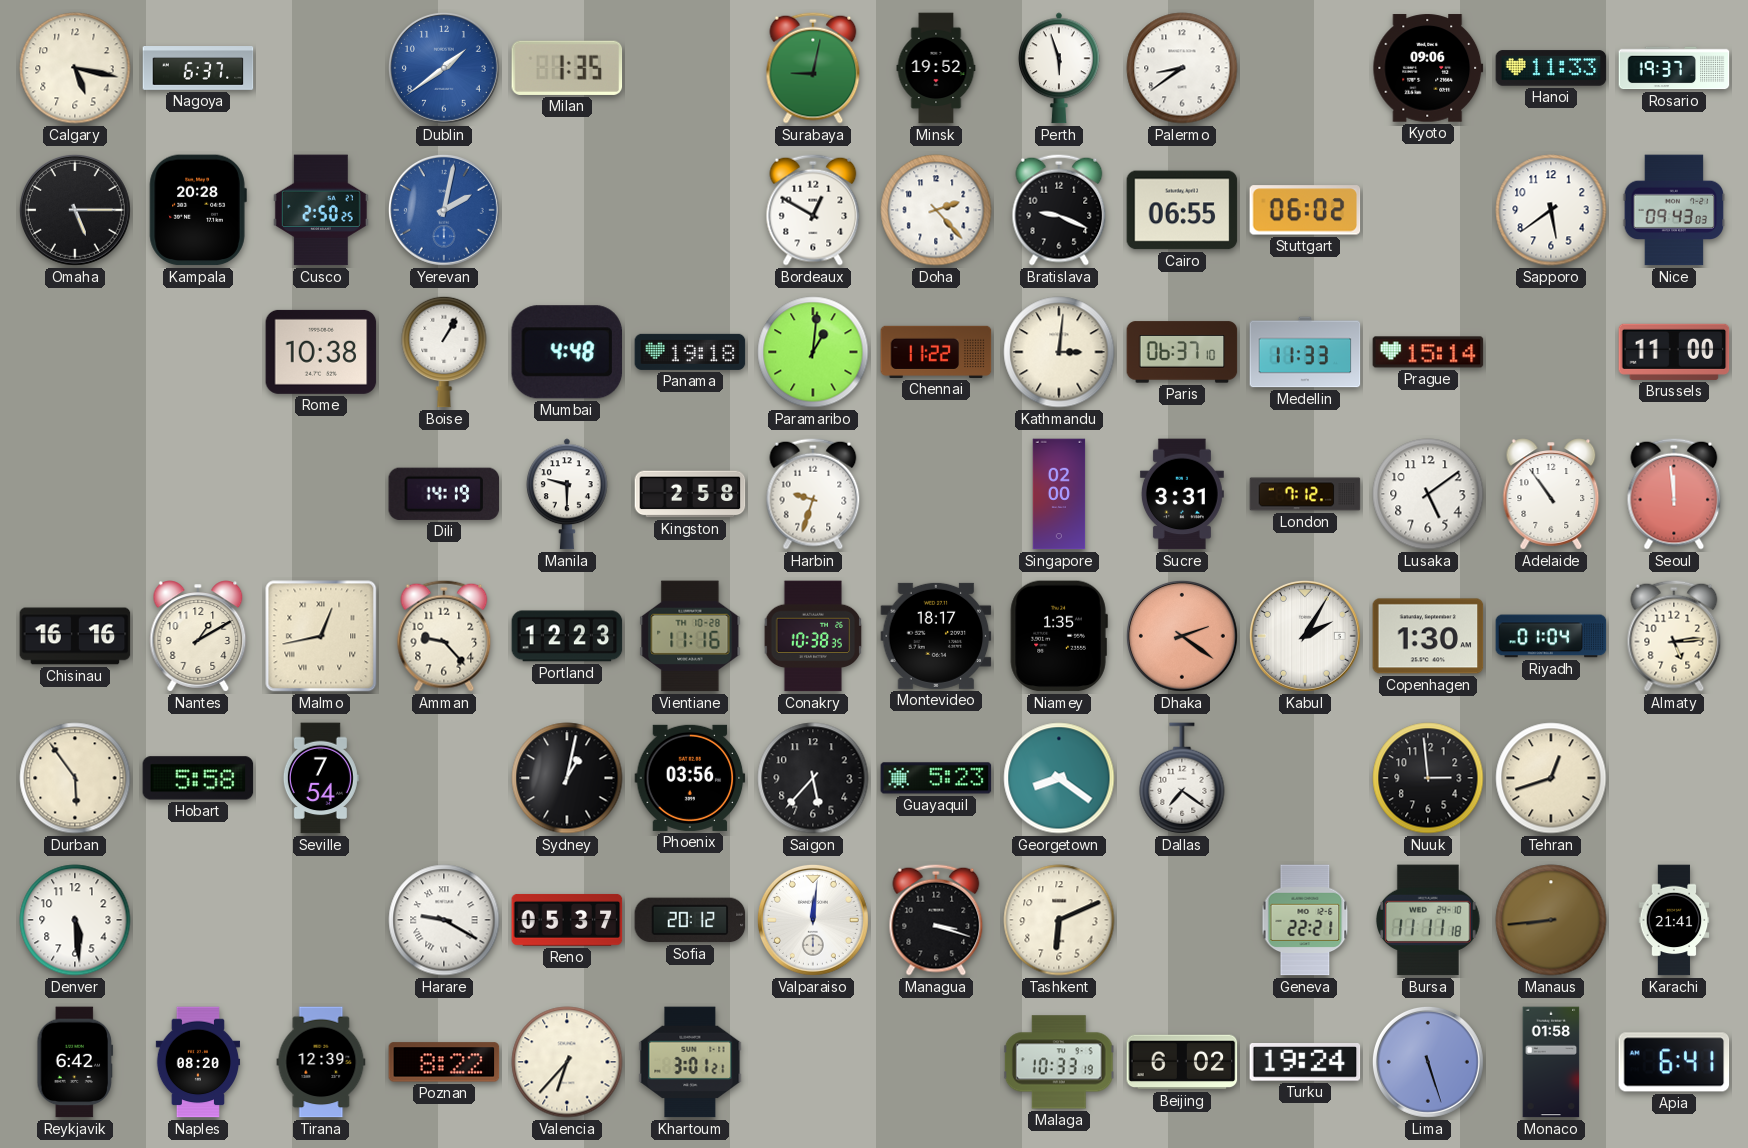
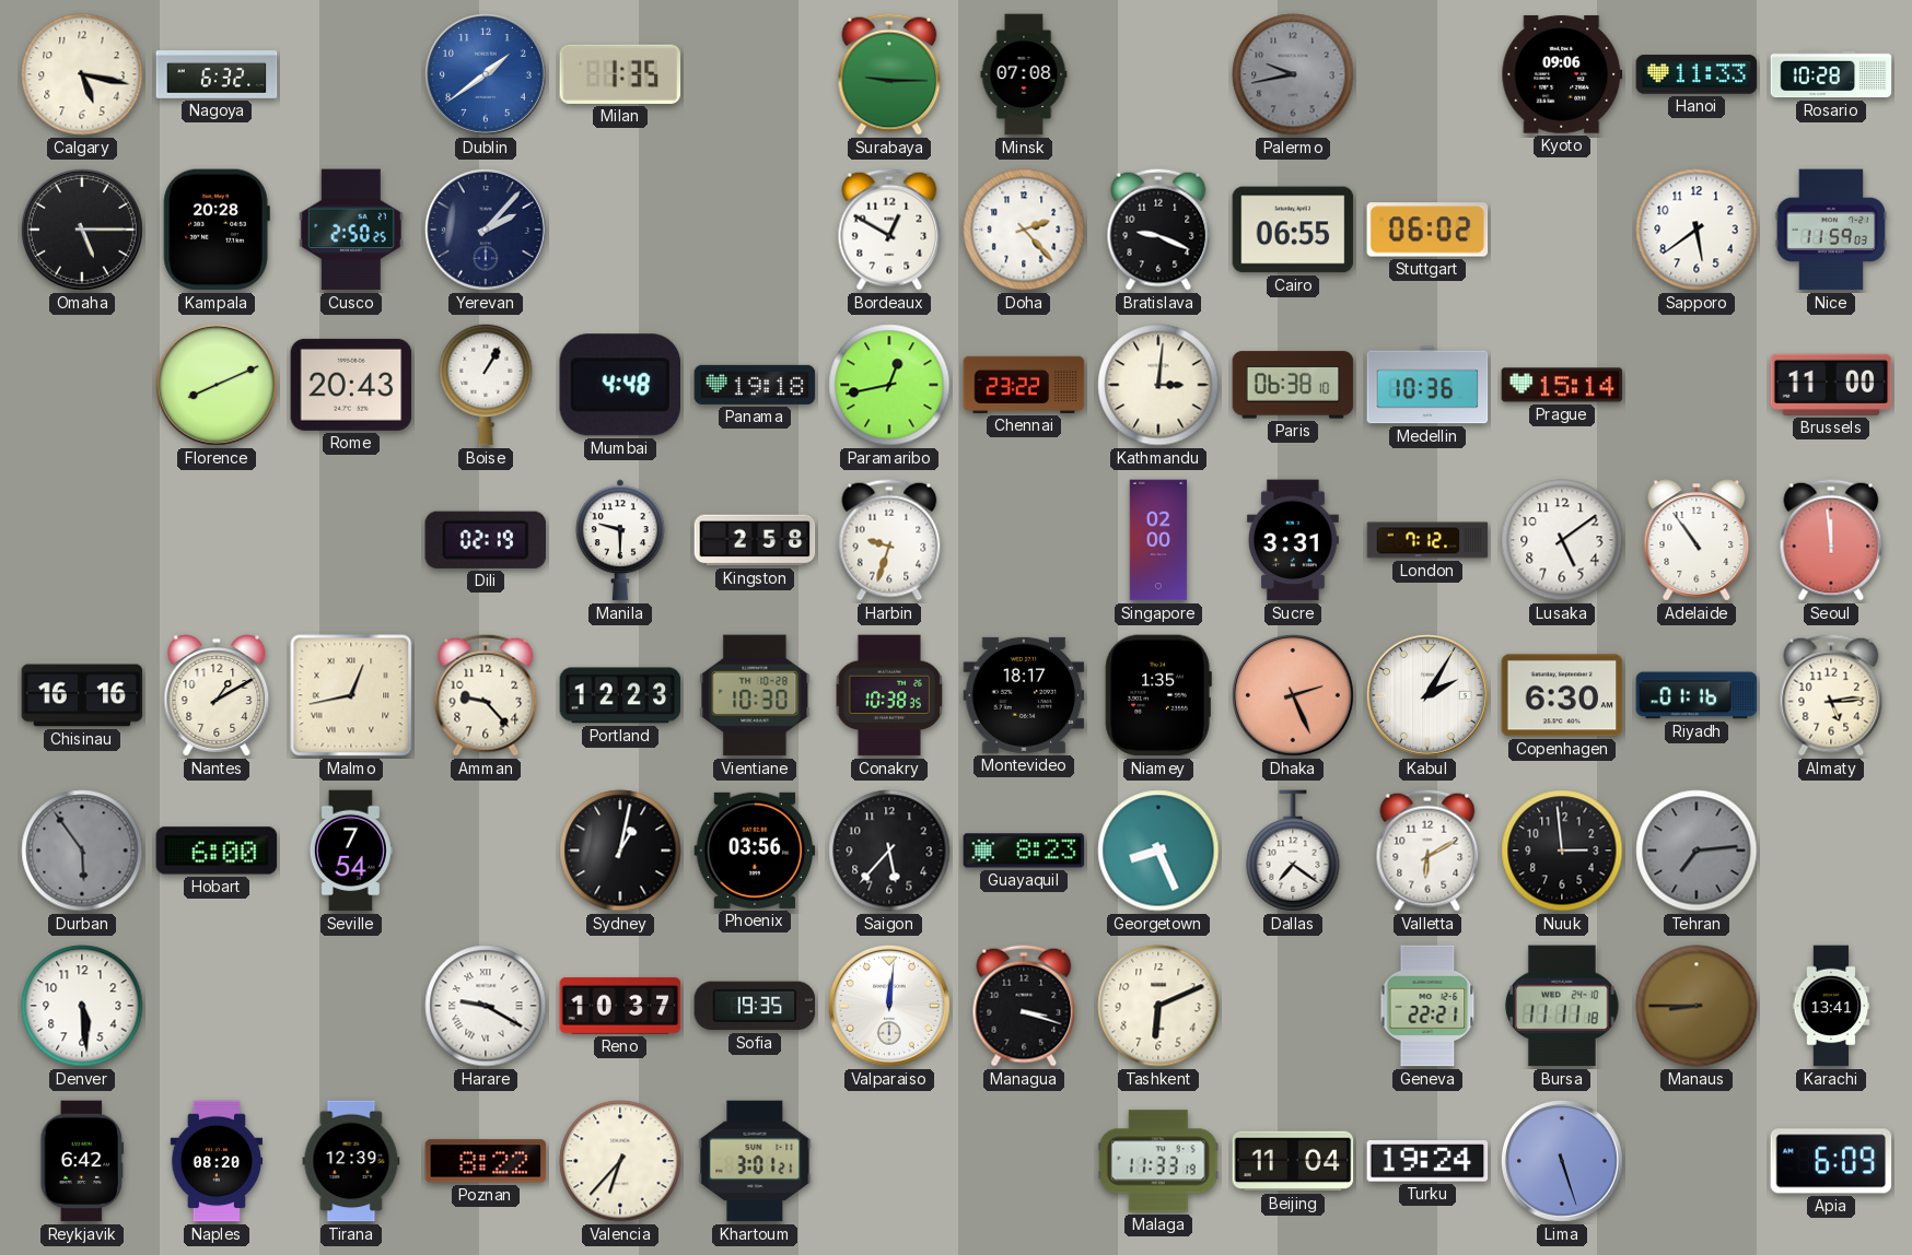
Nagoya: 6:37 -> 6:32 (217, 75)
Surabaya: 9:02 -> 9:15 (889, 74)
Minsk: 19:52 -> 07:08 (1024, 74)
Perth: 5:57 -> none (1059, 68)
Palermo: 8:39 -> 9:43 (1293, 74)
Palermo dial: white -> grey (1293, 74)
Rosario: 19:37 -> 10:28 (1831, 74)
Yerevan: 2:02 -> 2:07 (486, 230)
Yerevan dial: blue -> navy (486, 230)
Nice: 09:43 -> 11:59 (1831, 230)
Florence: none -> 8:11 (217, 385)
Rome: 10:38 -> 20:43 (351, 385)
Paramaribo: 1:01 -> 12:43 (889, 385)
Chennai: 11:22 -> 23:22 (1024, 385)
Paris: 06:37 -> 06:38 (1293, 385)
Medellin: 11:33 -> 10:36 (1427, 385)
Dili: 14:19 -> 02:19 (486, 540)
Vientiane: 11:16 -> 10:30 (755, 695)
Dhaka: 2:21 -> 2:26 (1293, 695)
Copenhagen: 1:30 -> 6:30 (1562, 695)
Riyadh: 01:04 -> 01:16 (1697, 695)
Durban dial: cream -> grey (82, 851)
Hobart: 5:58 -> 6:00 (217, 851)
Guayaquil: 5:23 -> 8:23 (1024, 851)
Georgetown: 8:21 -> 8:26 (1158, 851)
Valletta: none -> 6:10 (1427, 851)
Tehran: 12:42 -> 7:14 (1697, 851)
Tehran dial: cream -> grey (1697, 851)
Reno: 05:37 -> 10:37 (620, 1006)
Sofia: 20:12 -> 19:35 (755, 1006)
Manaus: 8:44 -> 8:45 (1697, 1006)
Karachi: 21:41 -> 13:41 (1831, 1006)
Malaga: 10:33 -> 11:33 (1158, 1161)
Beijing: 6:02 -> 11:04 (1293, 1161)
Monaco: 01:58 -> none (1551, 1062)
Apia: 6:41 -> 6:09 (1831, 1161)
